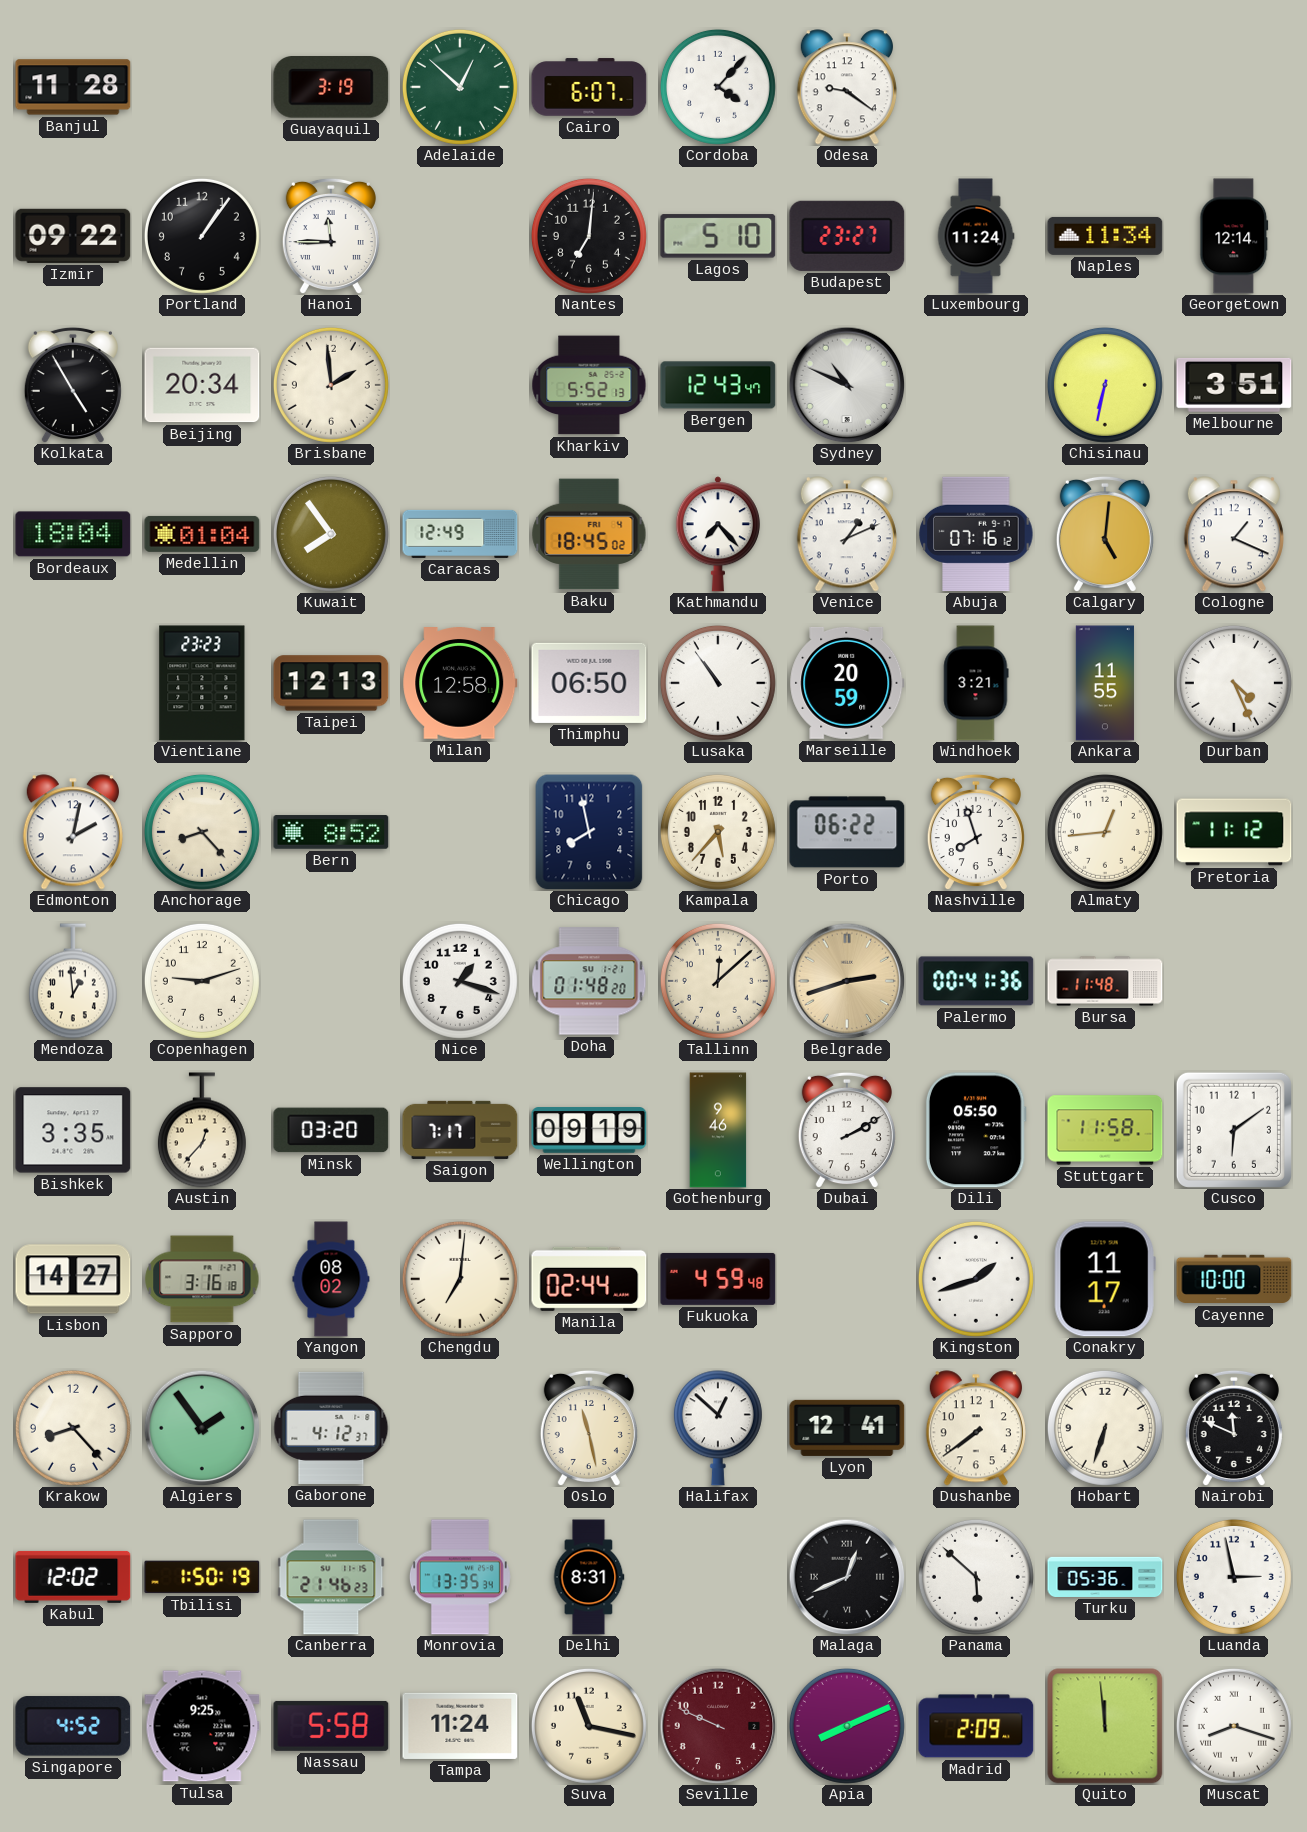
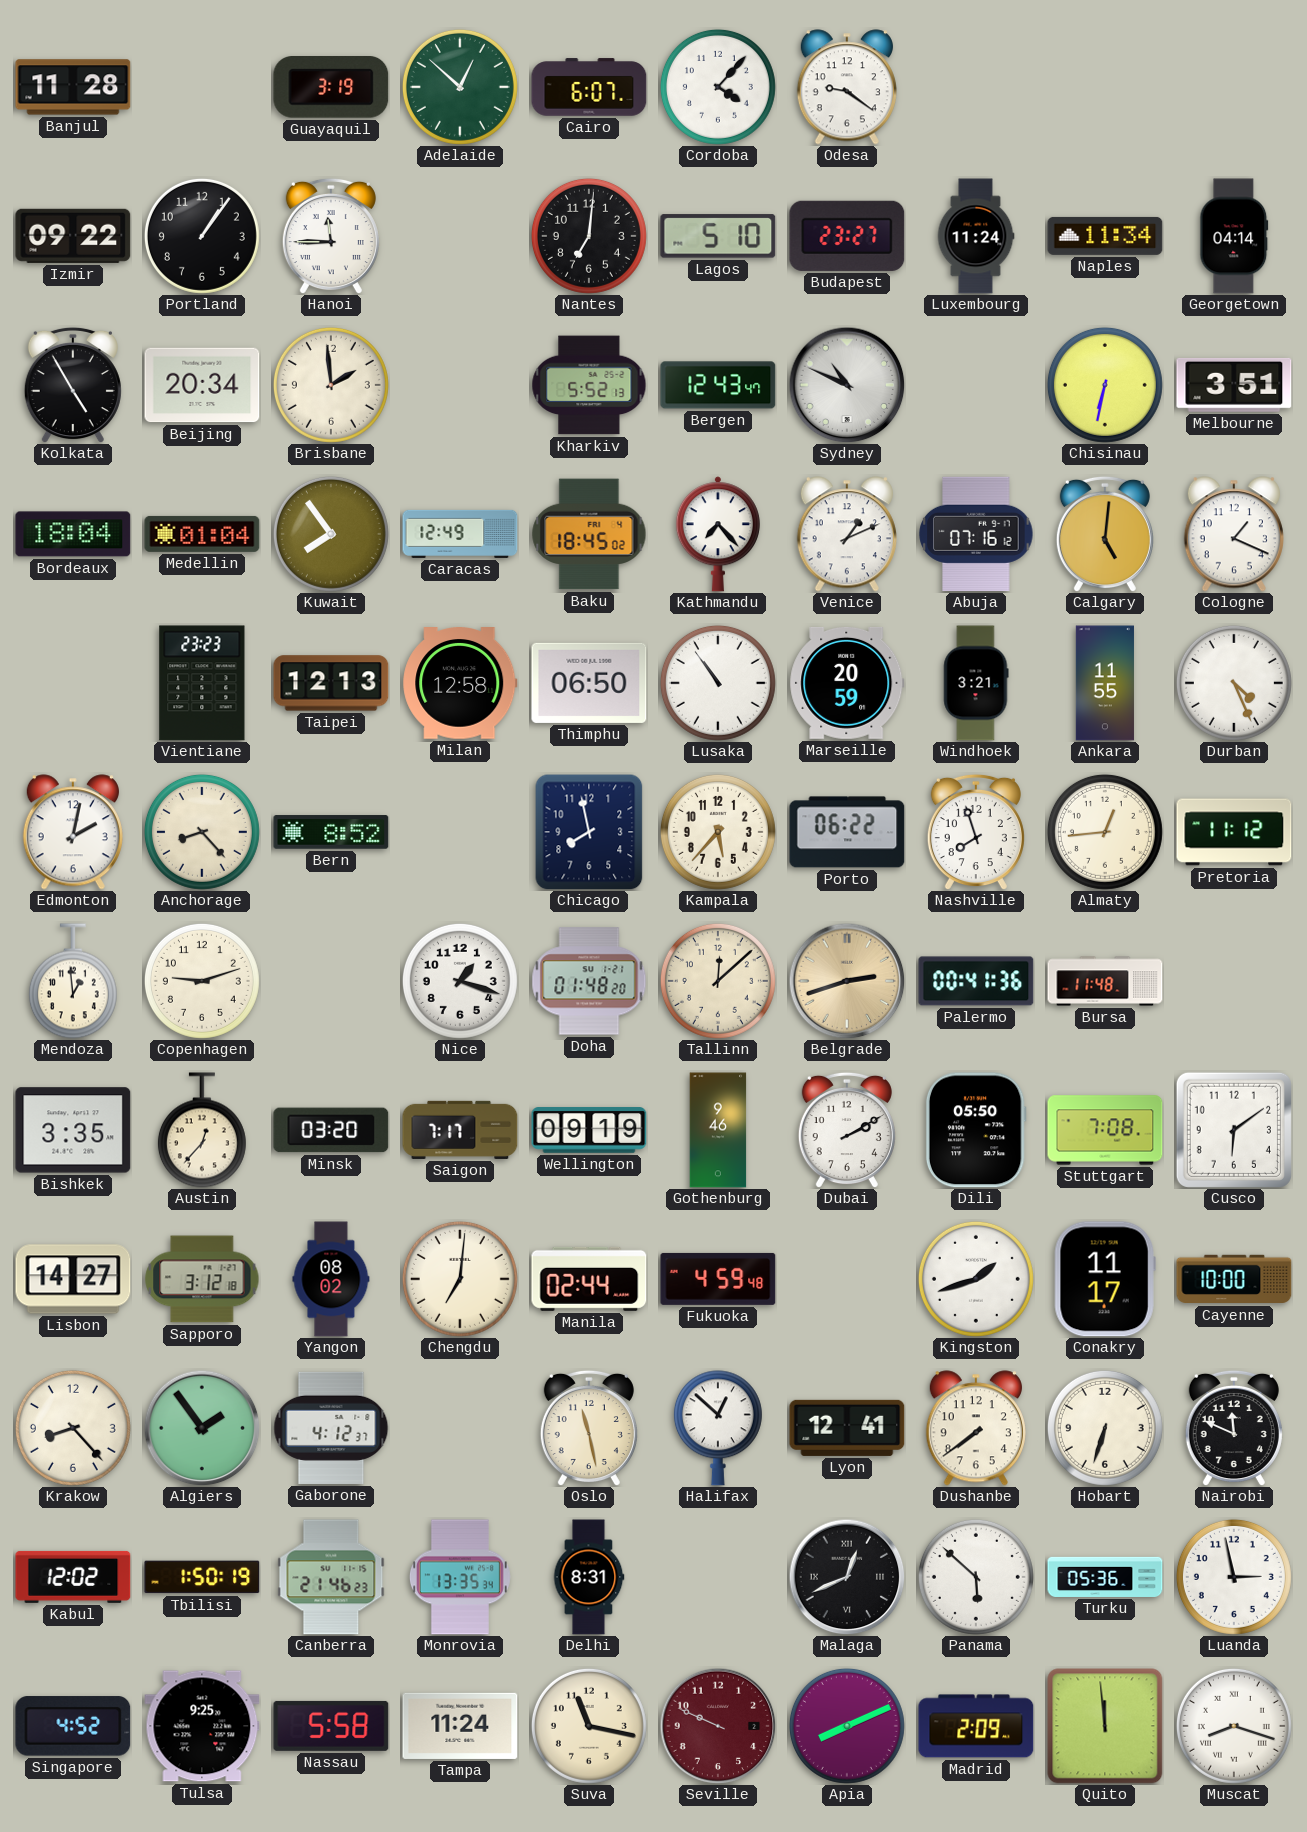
Georgetown: 12:14 -> 04:14 (1234, 236)
Stuttgart: 11:58 -> 7:08 (1105, 1130)
Sapporo: 3:16 -> 3:12 (202, 1279)
